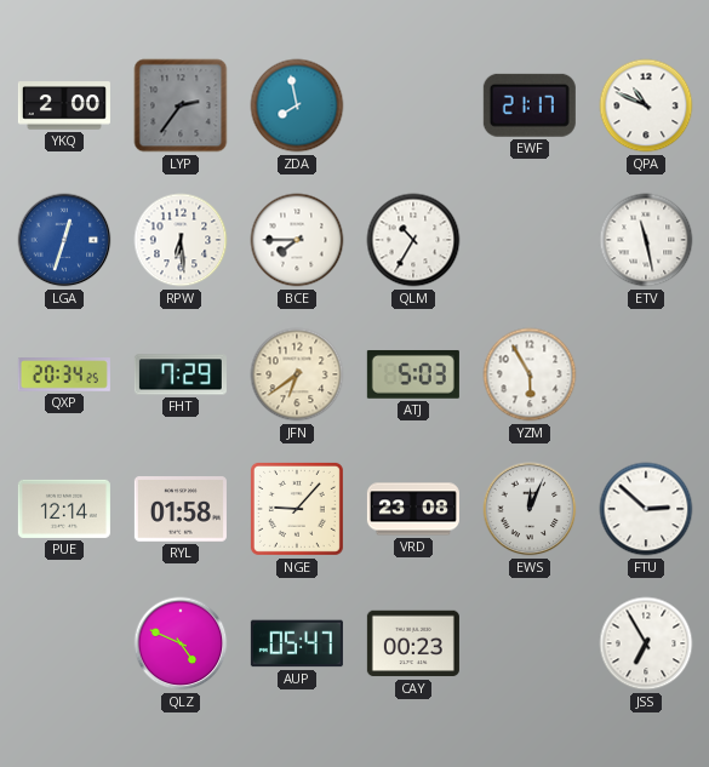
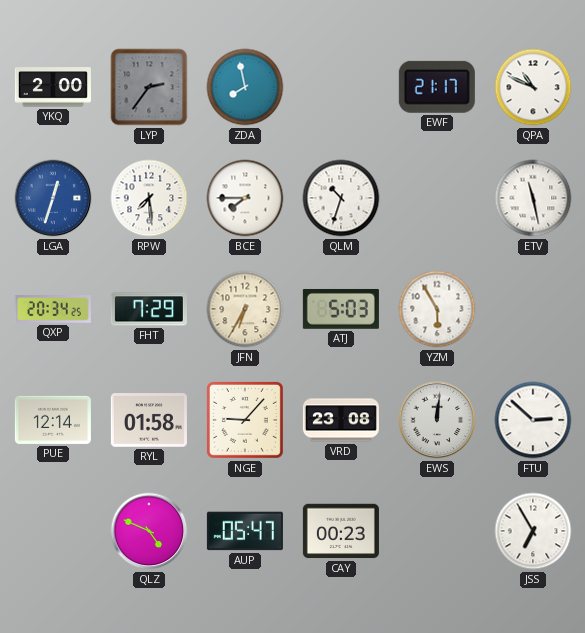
RPW: 6:29 -> 7:29 (149, 198)
QLM: 10:35 -> 10:33 (341, 198)
JFN: 6:39 -> 6:35 (245, 309)
EWS: 12:04 -> 12:01 (437, 420)
